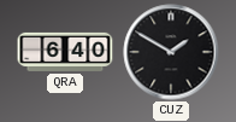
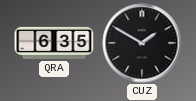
QRA: 6:40 -> 6:35 (54, 43)
